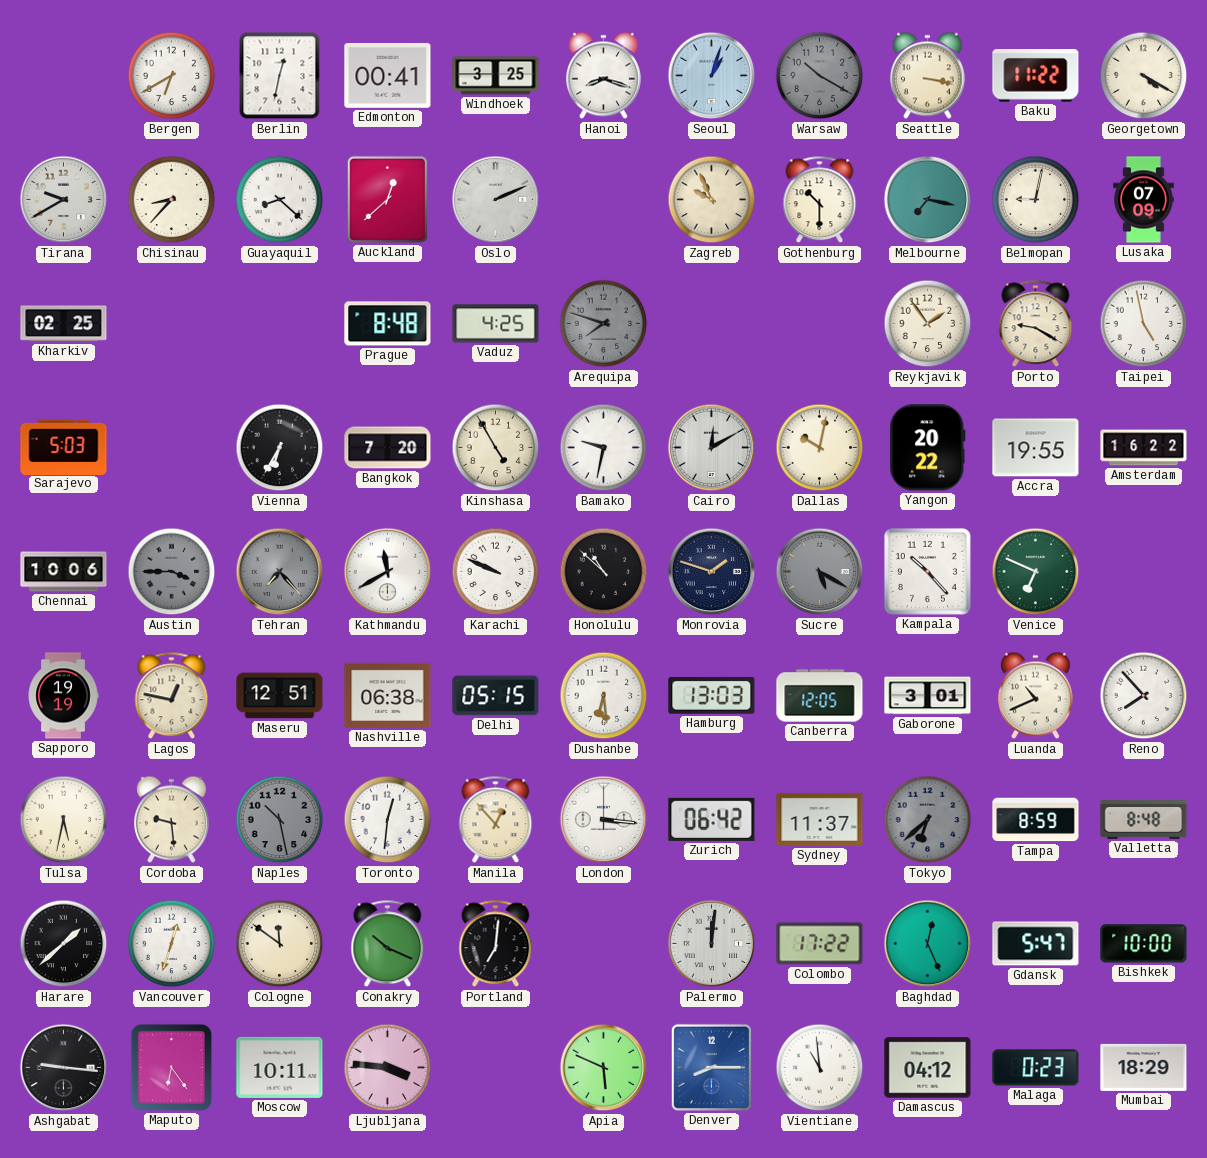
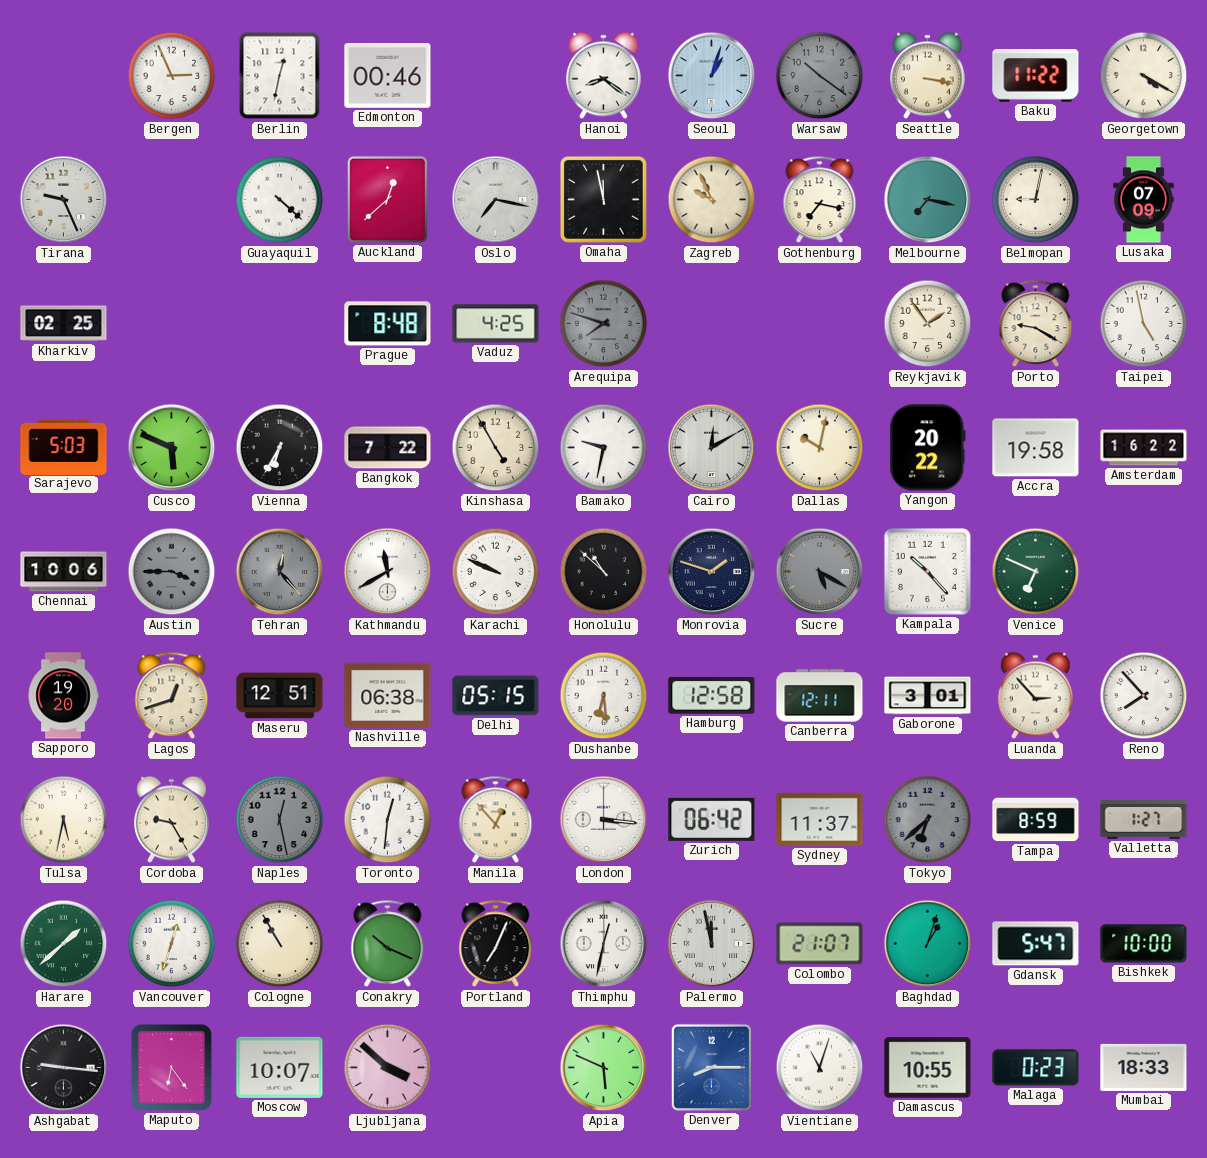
Bergen: 6:40 -> 2:56 (172, 76)
Edmonton: 00:41 -> 00:46 (388, 76)
Windhoek: 3:25 -> none (496, 76)
Hanoi: 8:18 -> 8:21 (603, 76)
Warsaw: 10:20 -> 10:21 (820, 76)
Tirana: 9:40 -> 9:26 (64, 200)
Chisinau: 8:37 -> none (172, 200)
Guayaquil: 8:22 -> 4:22 (280, 200)
Oslo: 2:11 -> 7:17 (496, 200)
Omaha: none -> 11:58 (603, 199)
Gothenburg: 10:30 -> 7:17 (820, 200)
Cusco: none -> 5:49 (172, 448)
Bangkok: 7:20 -> 7:22 (388, 448)
Accra: 19:55 -> 19:58 (1036, 448)
Tehran: 7:23 -> 12:23 (280, 572)
Sapporo: 19:19 -> 19:20 (63, 696)
Lagos: 12:47 -> 12:42 (172, 696)
Hamburg: 13:03 -> 12:58 (712, 696)
Canberra: 12:05 -> 12:11 (820, 696)
Luanda: 10:41 -> 2:53 (1035, 696)
Cordoba: 9:29 -> 9:25 (171, 820)
Naples: 10:28 -> 12:28 (280, 820)
Valletta: 8:48 -> 1:27 (1144, 820)
Harare dial: black -> green (64, 944)
Cologne: 11:51 -> 10:55 (280, 944)
Portland: 7:01 -> 7:04 (496, 944)
Thimphu: none -> 12:32 (604, 944)
Palermo: 12:01 -> 11:58 (712, 944)
Colombo: 17:22 -> 21:07 (820, 944)
Baghdad: 12:26 -> 1:03 (928, 944)
Moscow: 10:11 -> 10:07 (280, 1067)
Ljubljana: 3:46 -> 3:52 (388, 1068)
Vientiane: 10:59 -> 11:03 (820, 1068)
Damascus: 04:12 -> 10:55 (928, 1068)
Mumbai: 18:29 -> 18:33 (1144, 1067)
